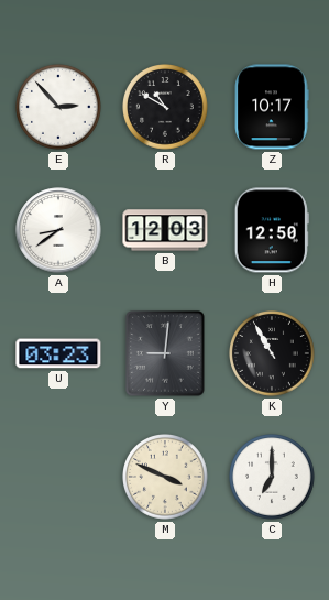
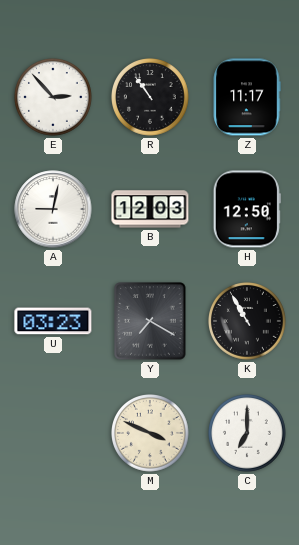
R: 10:50 -> 10:54 (151, 98)
Z: 10:17 -> 11:17 (247, 97)
A: 8:39 -> 9:02 (53, 209)
Y: 9:01 -> 7:20 (150, 321)
